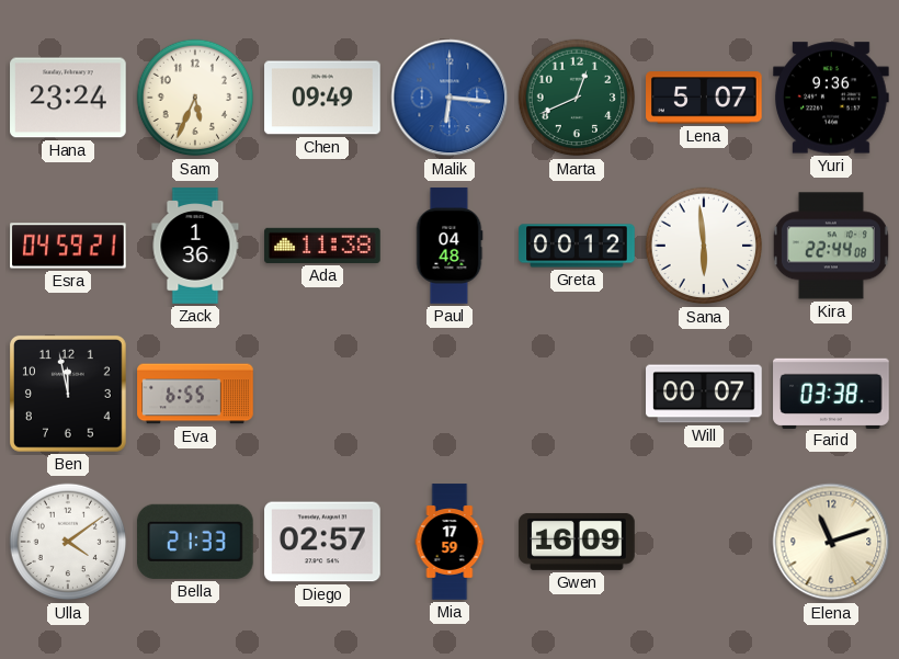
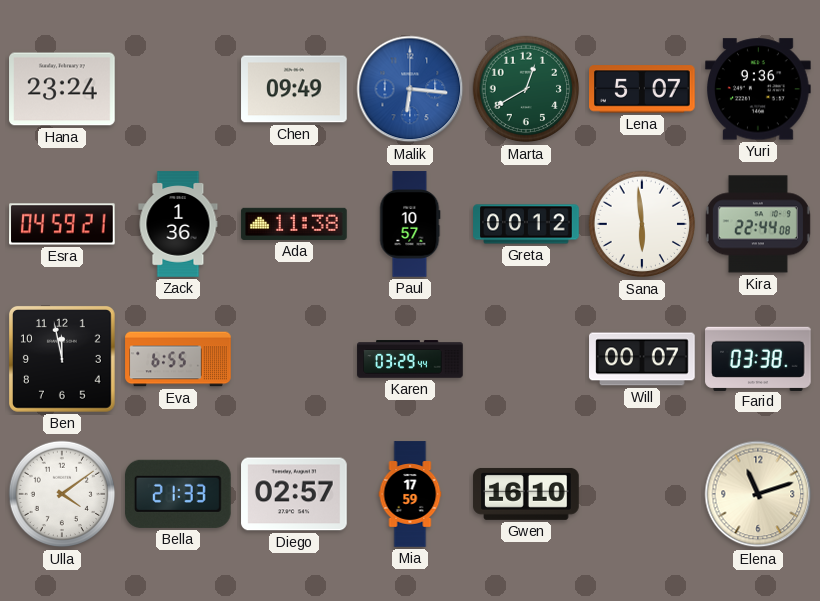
Sam: 5:34 -> none (195, 98)
Marta: 12:41 -> 12:40 (526, 89)
Paul: 04:48 -> 10:57 (410, 224)
Karen: none -> 03:29 (410, 359)
Gwen: 16:09 -> 16:10 (526, 494)
